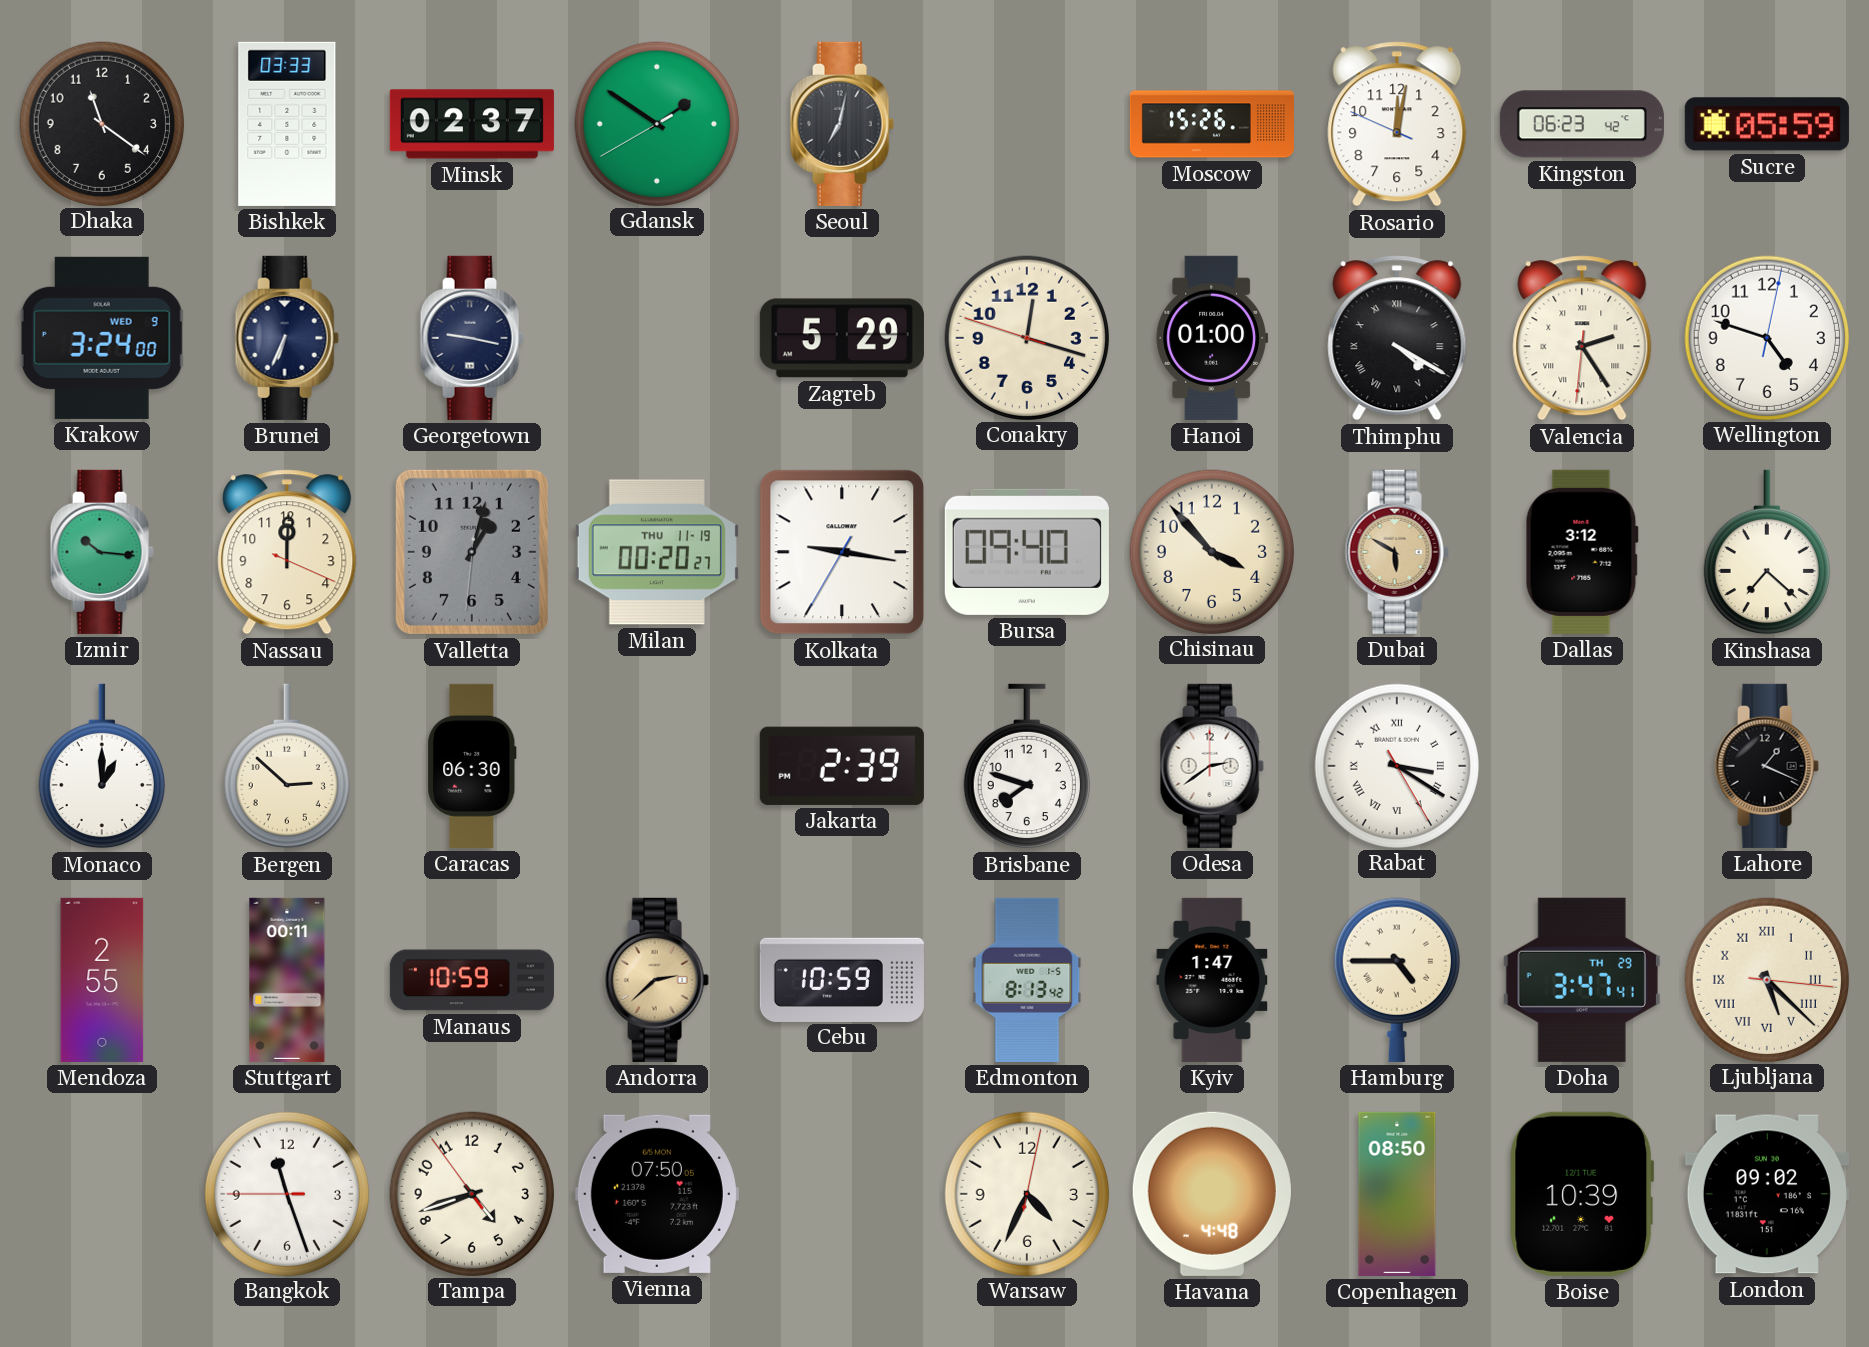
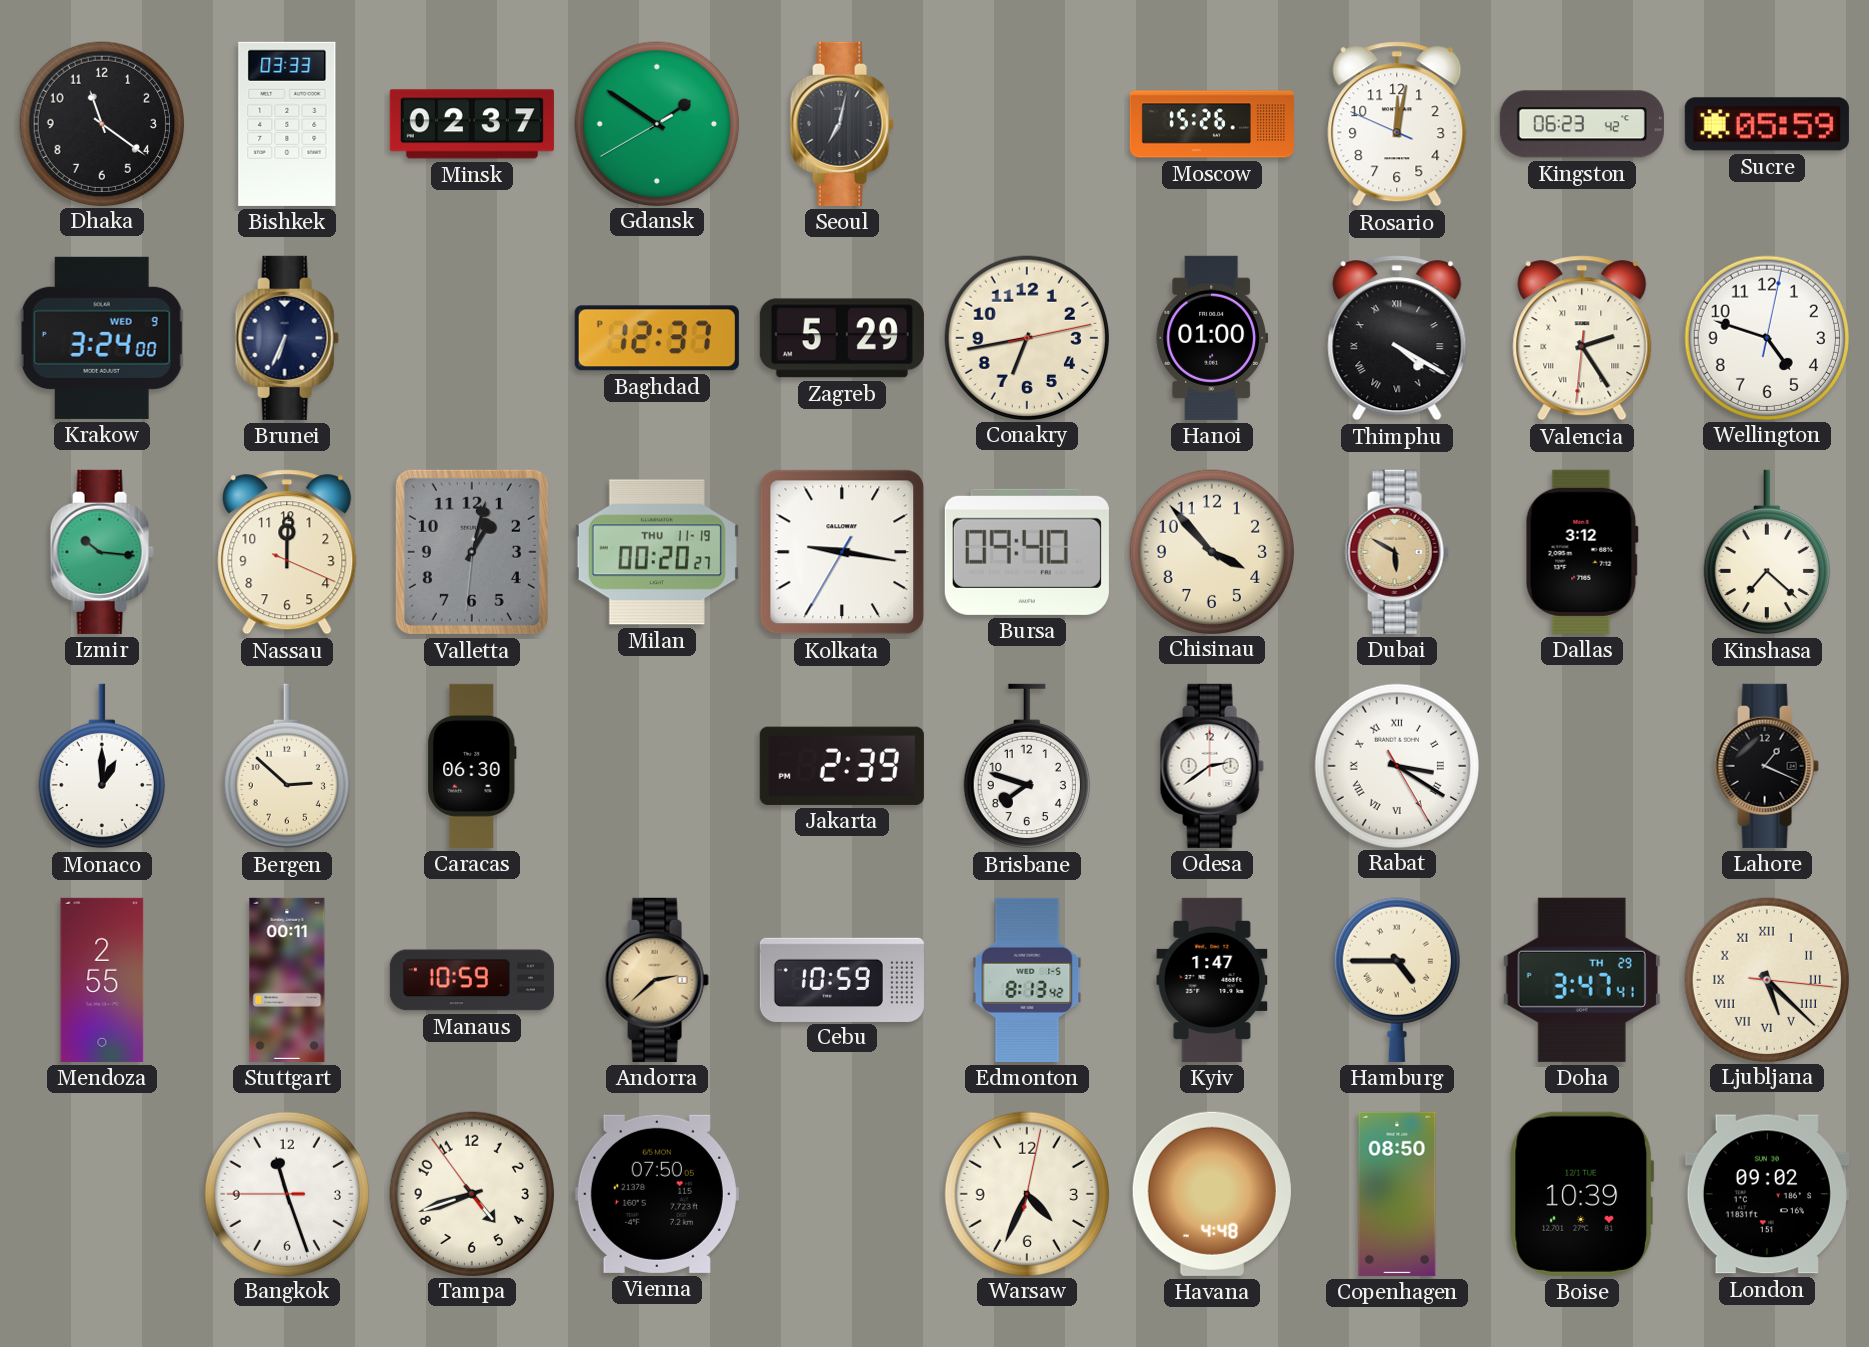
Georgetown: 9:17 -> none (472, 338)
Baghdad: none -> 12:37 (657, 338)
Conakry: 12:17 -> 6:43 (1026, 337)
